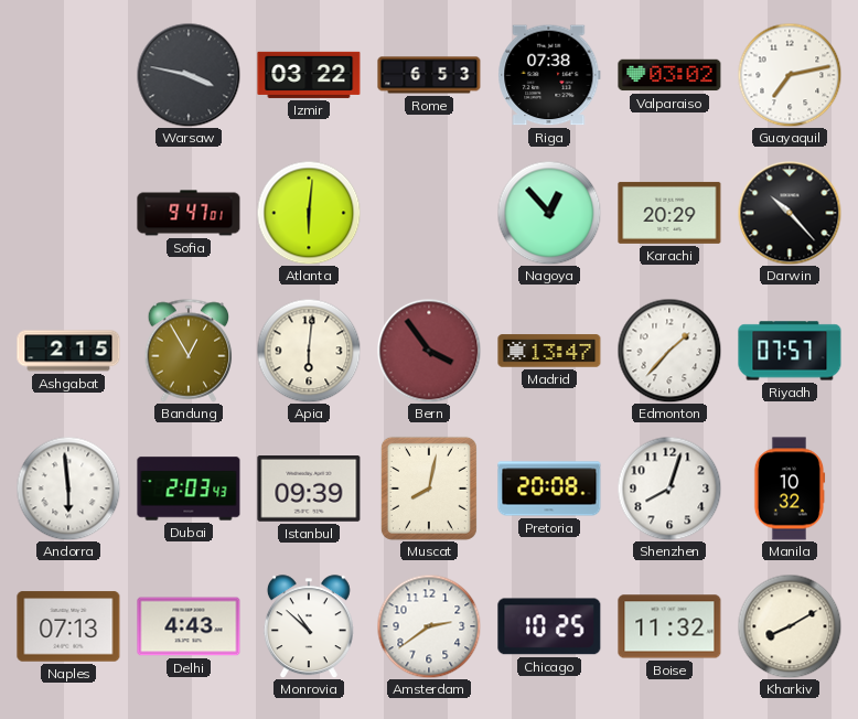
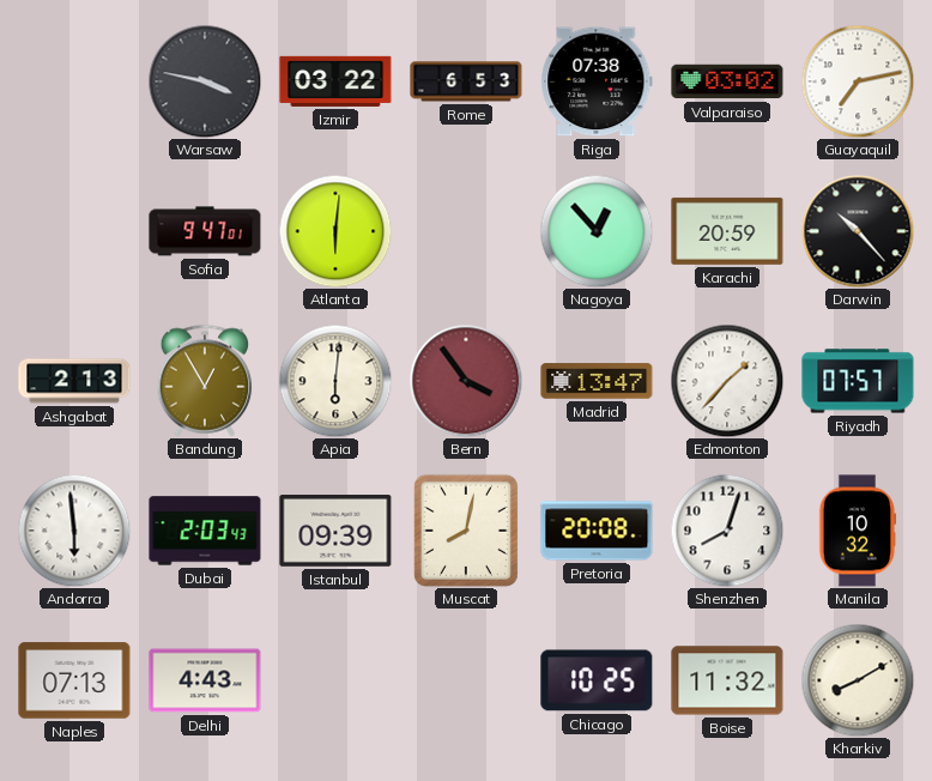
Karachi: 20:29 -> 20:59 (727, 231)
Ashgabat: 2:15 -> 2:13 (74, 381)
Monrovia: 10:52 -> none (309, 626)
Amsterdam: 2:39 -> none (429, 626)
